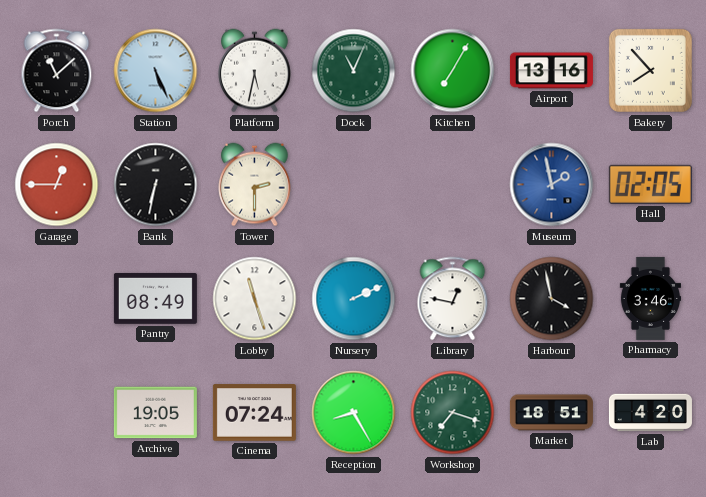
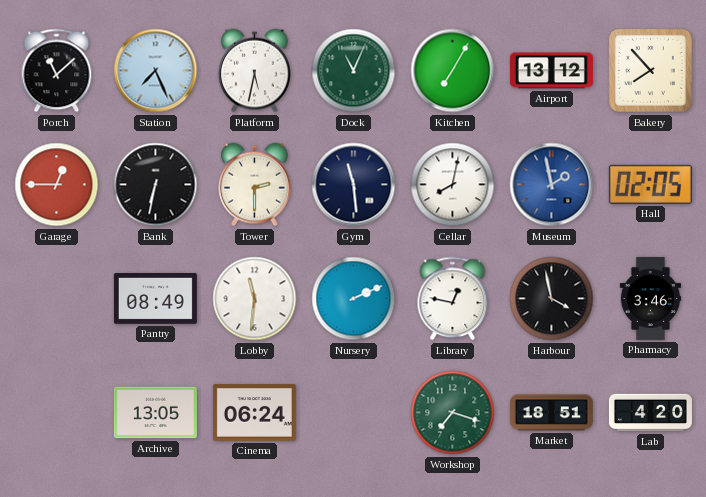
Station: 5:26 -> 7:26 (156, 71)
Airport: 13:16 -> 13:12 (551, 71)
Gym: none -> 11:29 (354, 185)
Cellar: none -> 8:02 (453, 185)
Lobby: 11:27 -> 11:31 (255, 299)
Archive: 19:05 -> 13:05 (155, 413)
Cinema: 07:24 -> 06:24 (254, 413)
Reception: 8:25 -> none (354, 413)
